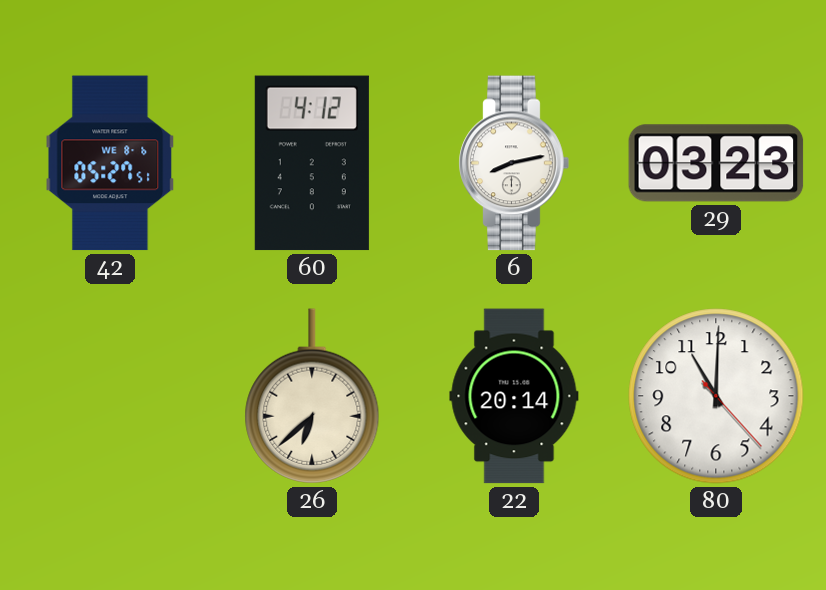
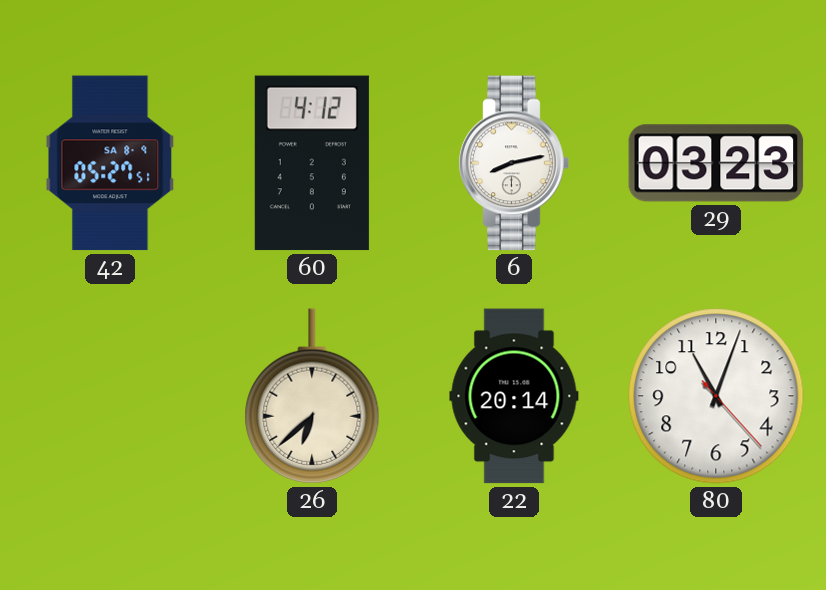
42 date: WE 8-6 -> SA 8-9 (110, 163)
80: 11:00 -> 11:03 (716, 396)
